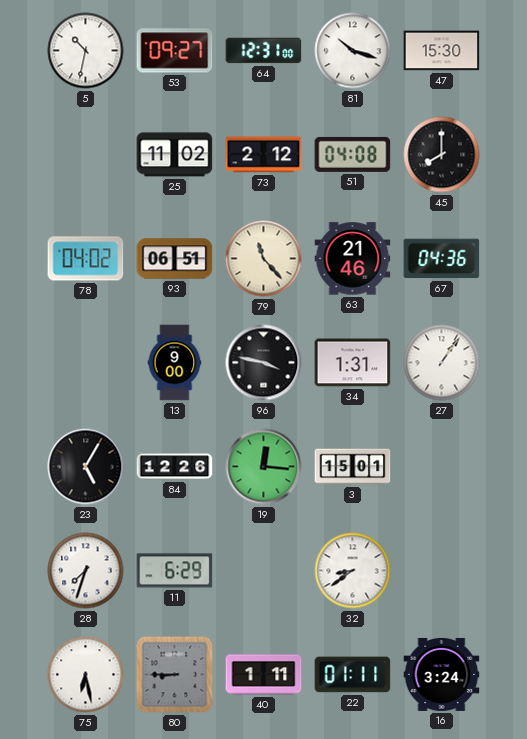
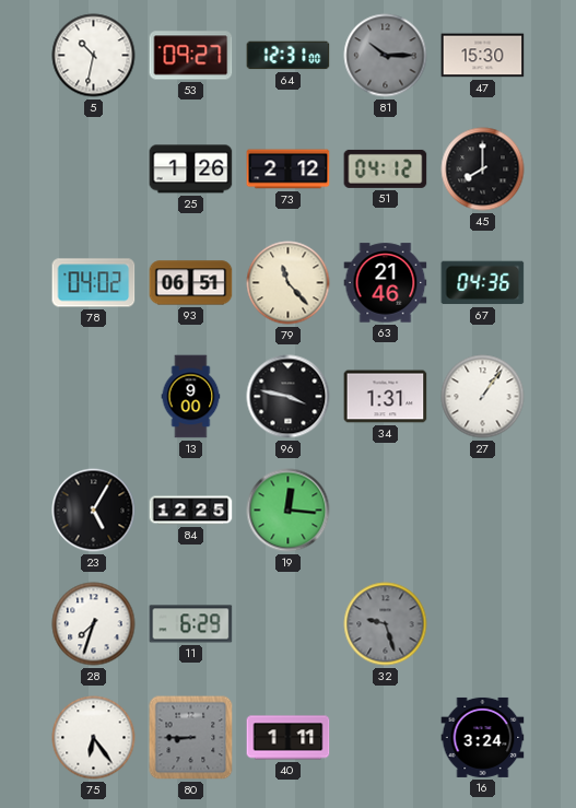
81: 10:18 -> 10:15 (386, 56)
81 dial: white -> grey (386, 56)
25: 11:02 -> 1:26 (191, 169)
51: 04:08 -> 04:12 (386, 168)
84: 12:26 -> 12:25 (191, 511)
3: 15:01 -> none (353, 467)
32: 8:39 -> 9:27 (386, 624)
32 dial: white -> grey (386, 624)
75: 6:28 -> 6:24 (94, 738)
22: 01:11 -> none (353, 675)
